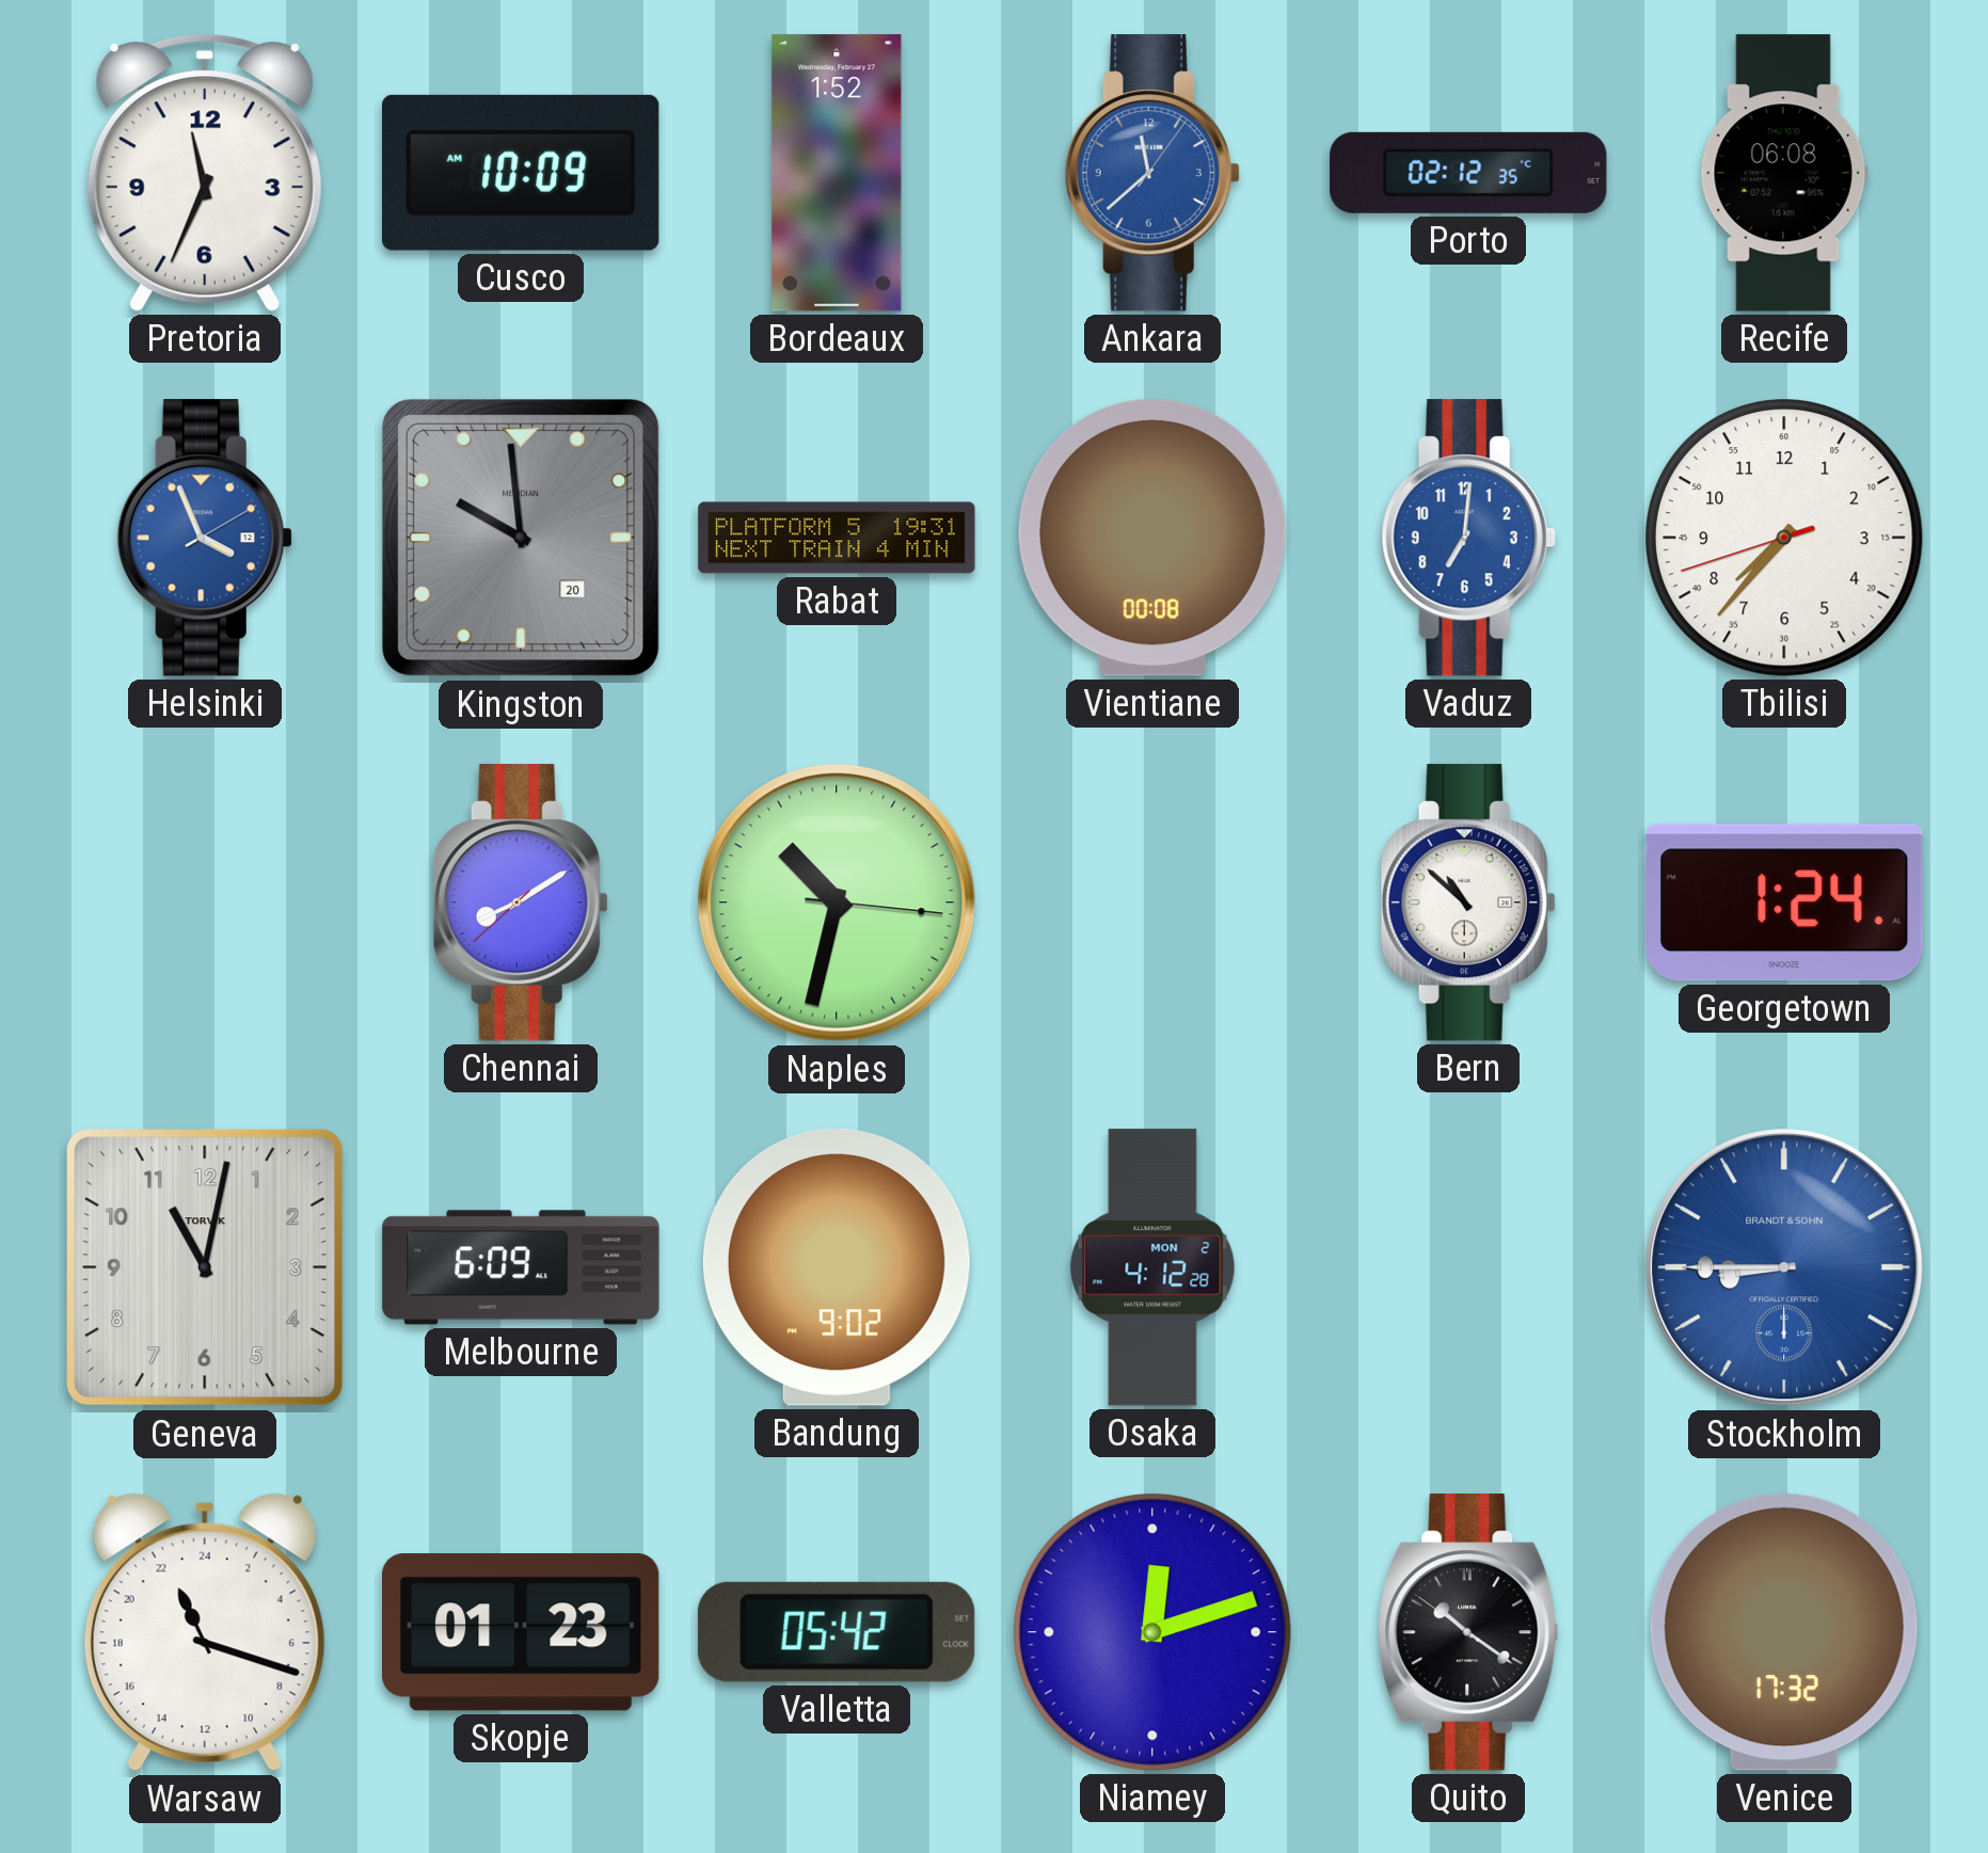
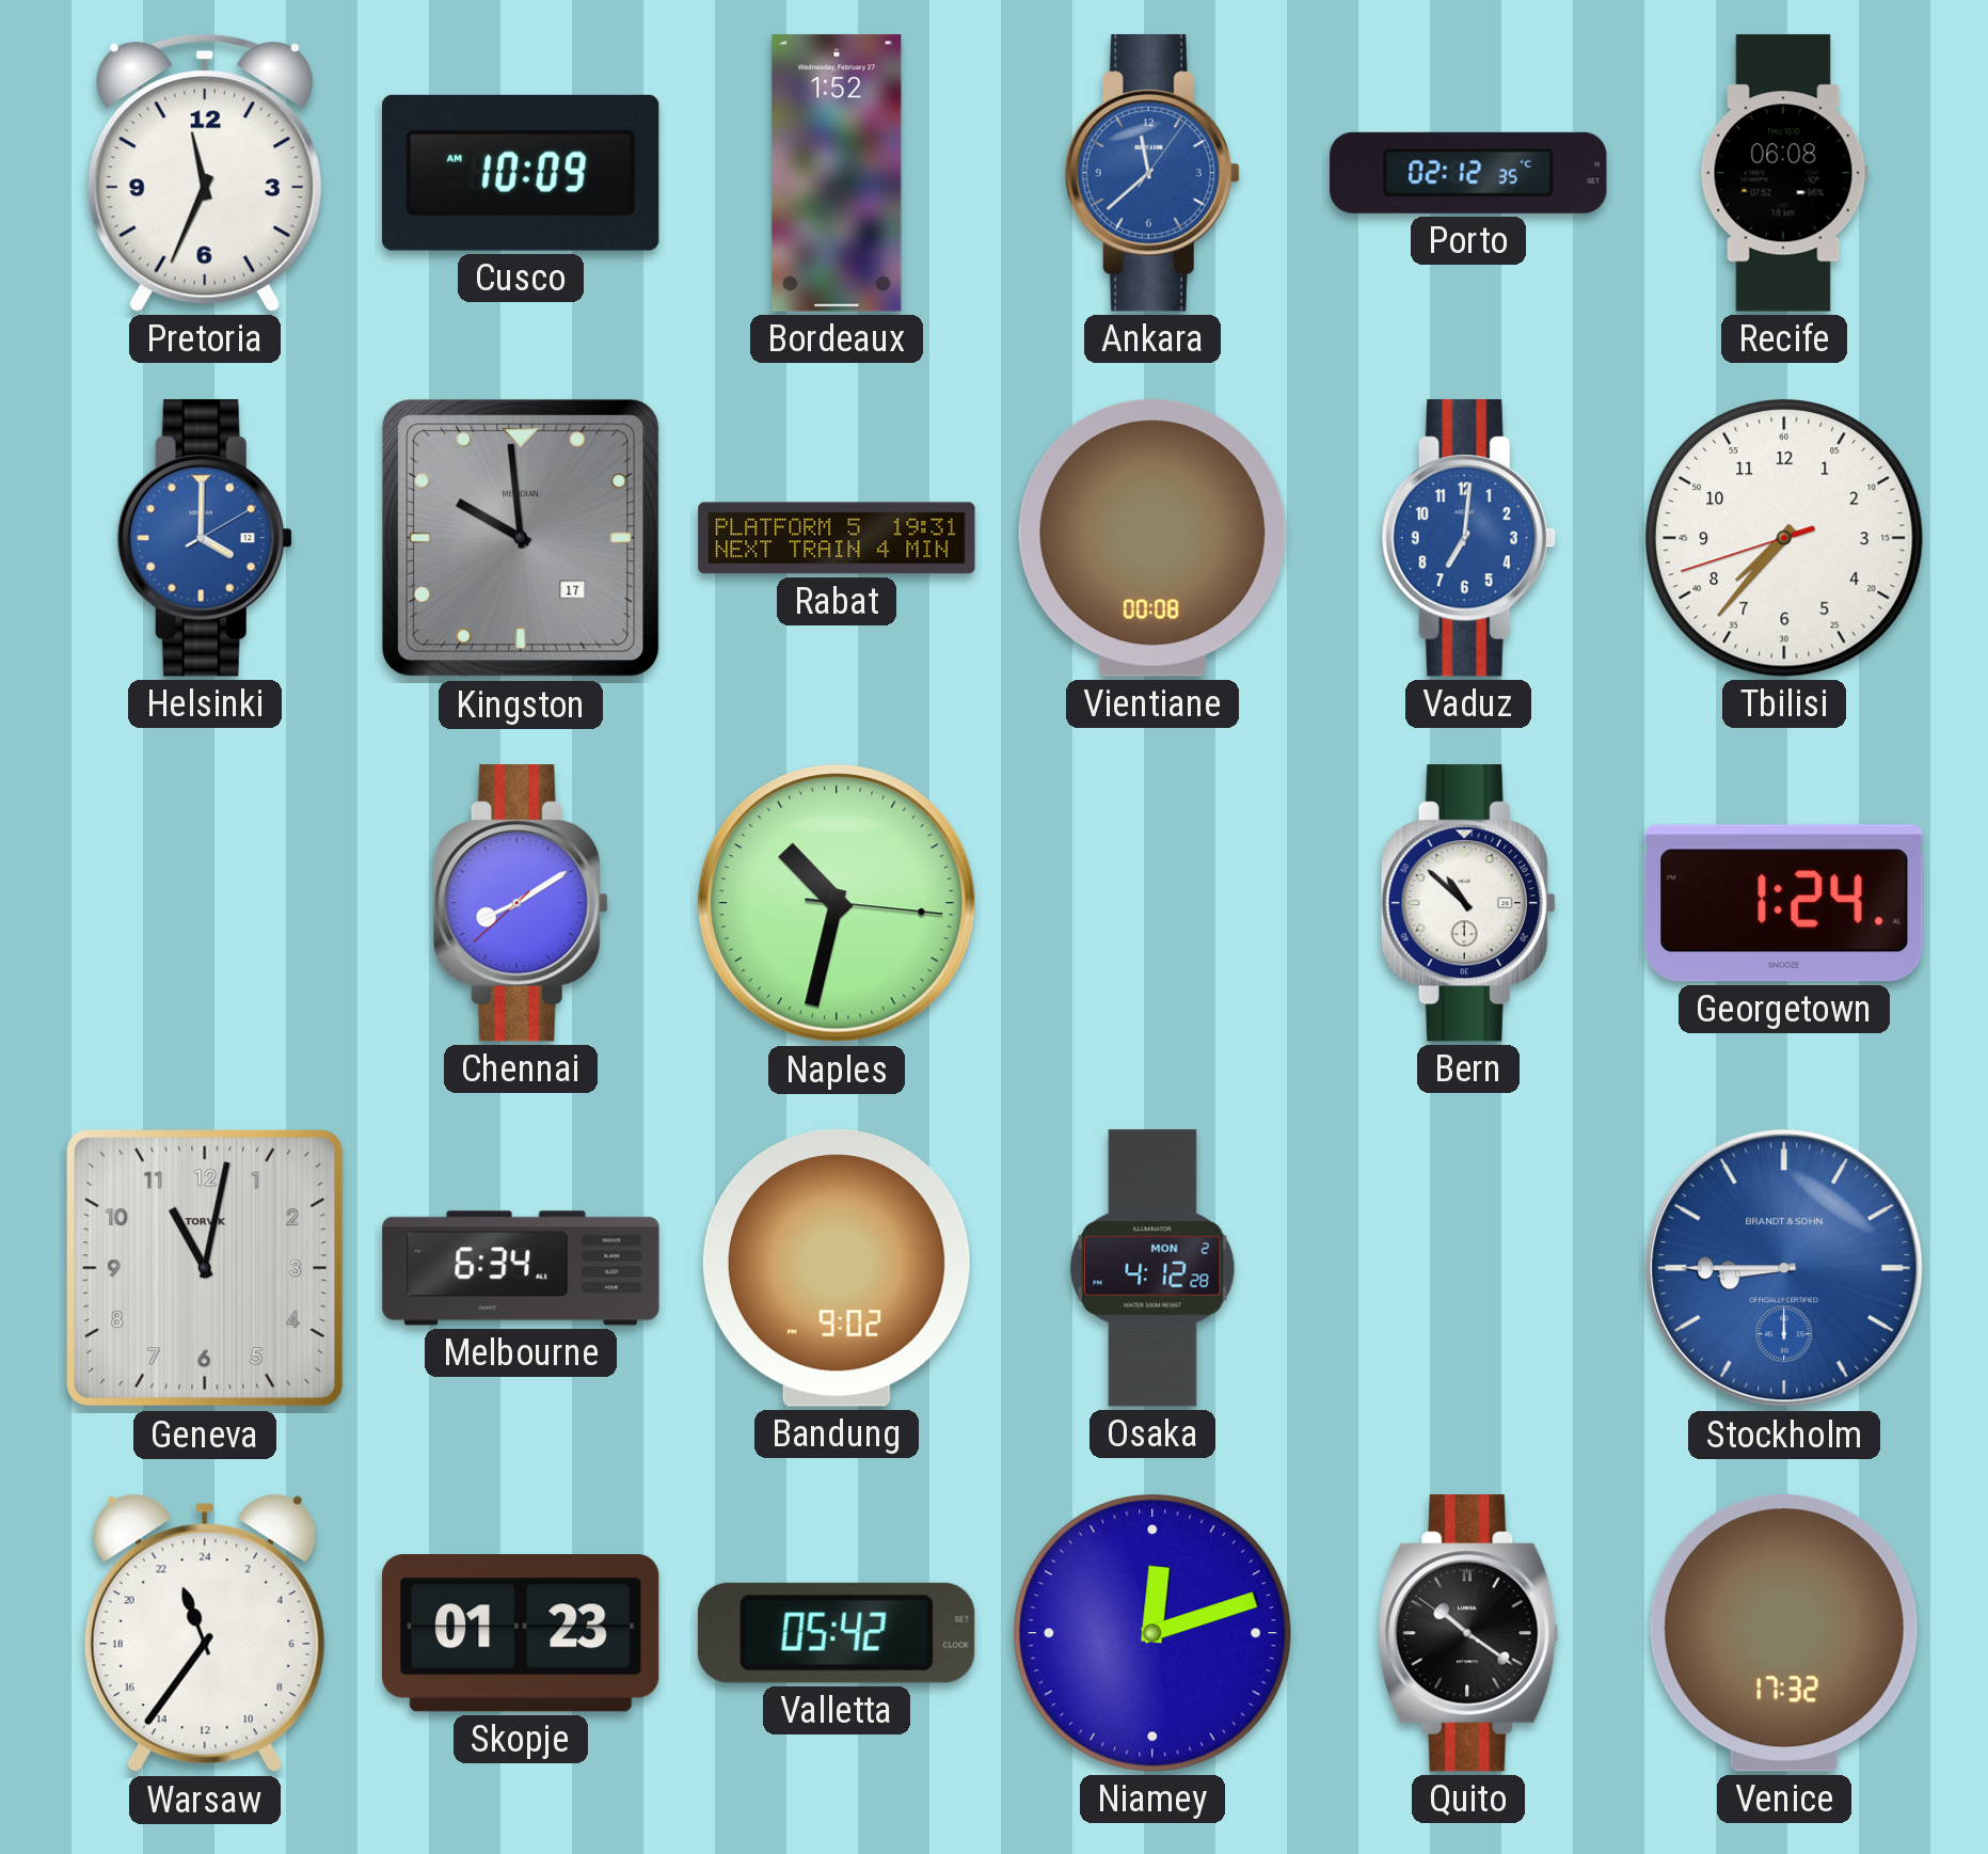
Helsinki: 3:56 -> 4:00 (205, 538)
Kingston date: 20 -> 17 (521, 538)
Melbourne: 6:09 -> 6:34 (521, 1268)
Warsaw: 22:18 -> 22:36 (205, 1633)
